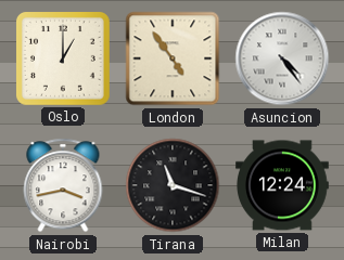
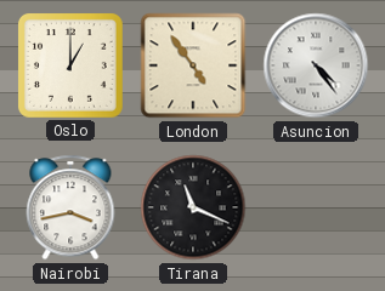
Tirana: 11:18 -> 11:19 (193, 207)
Milan: 12:24 -> none (283, 185)
